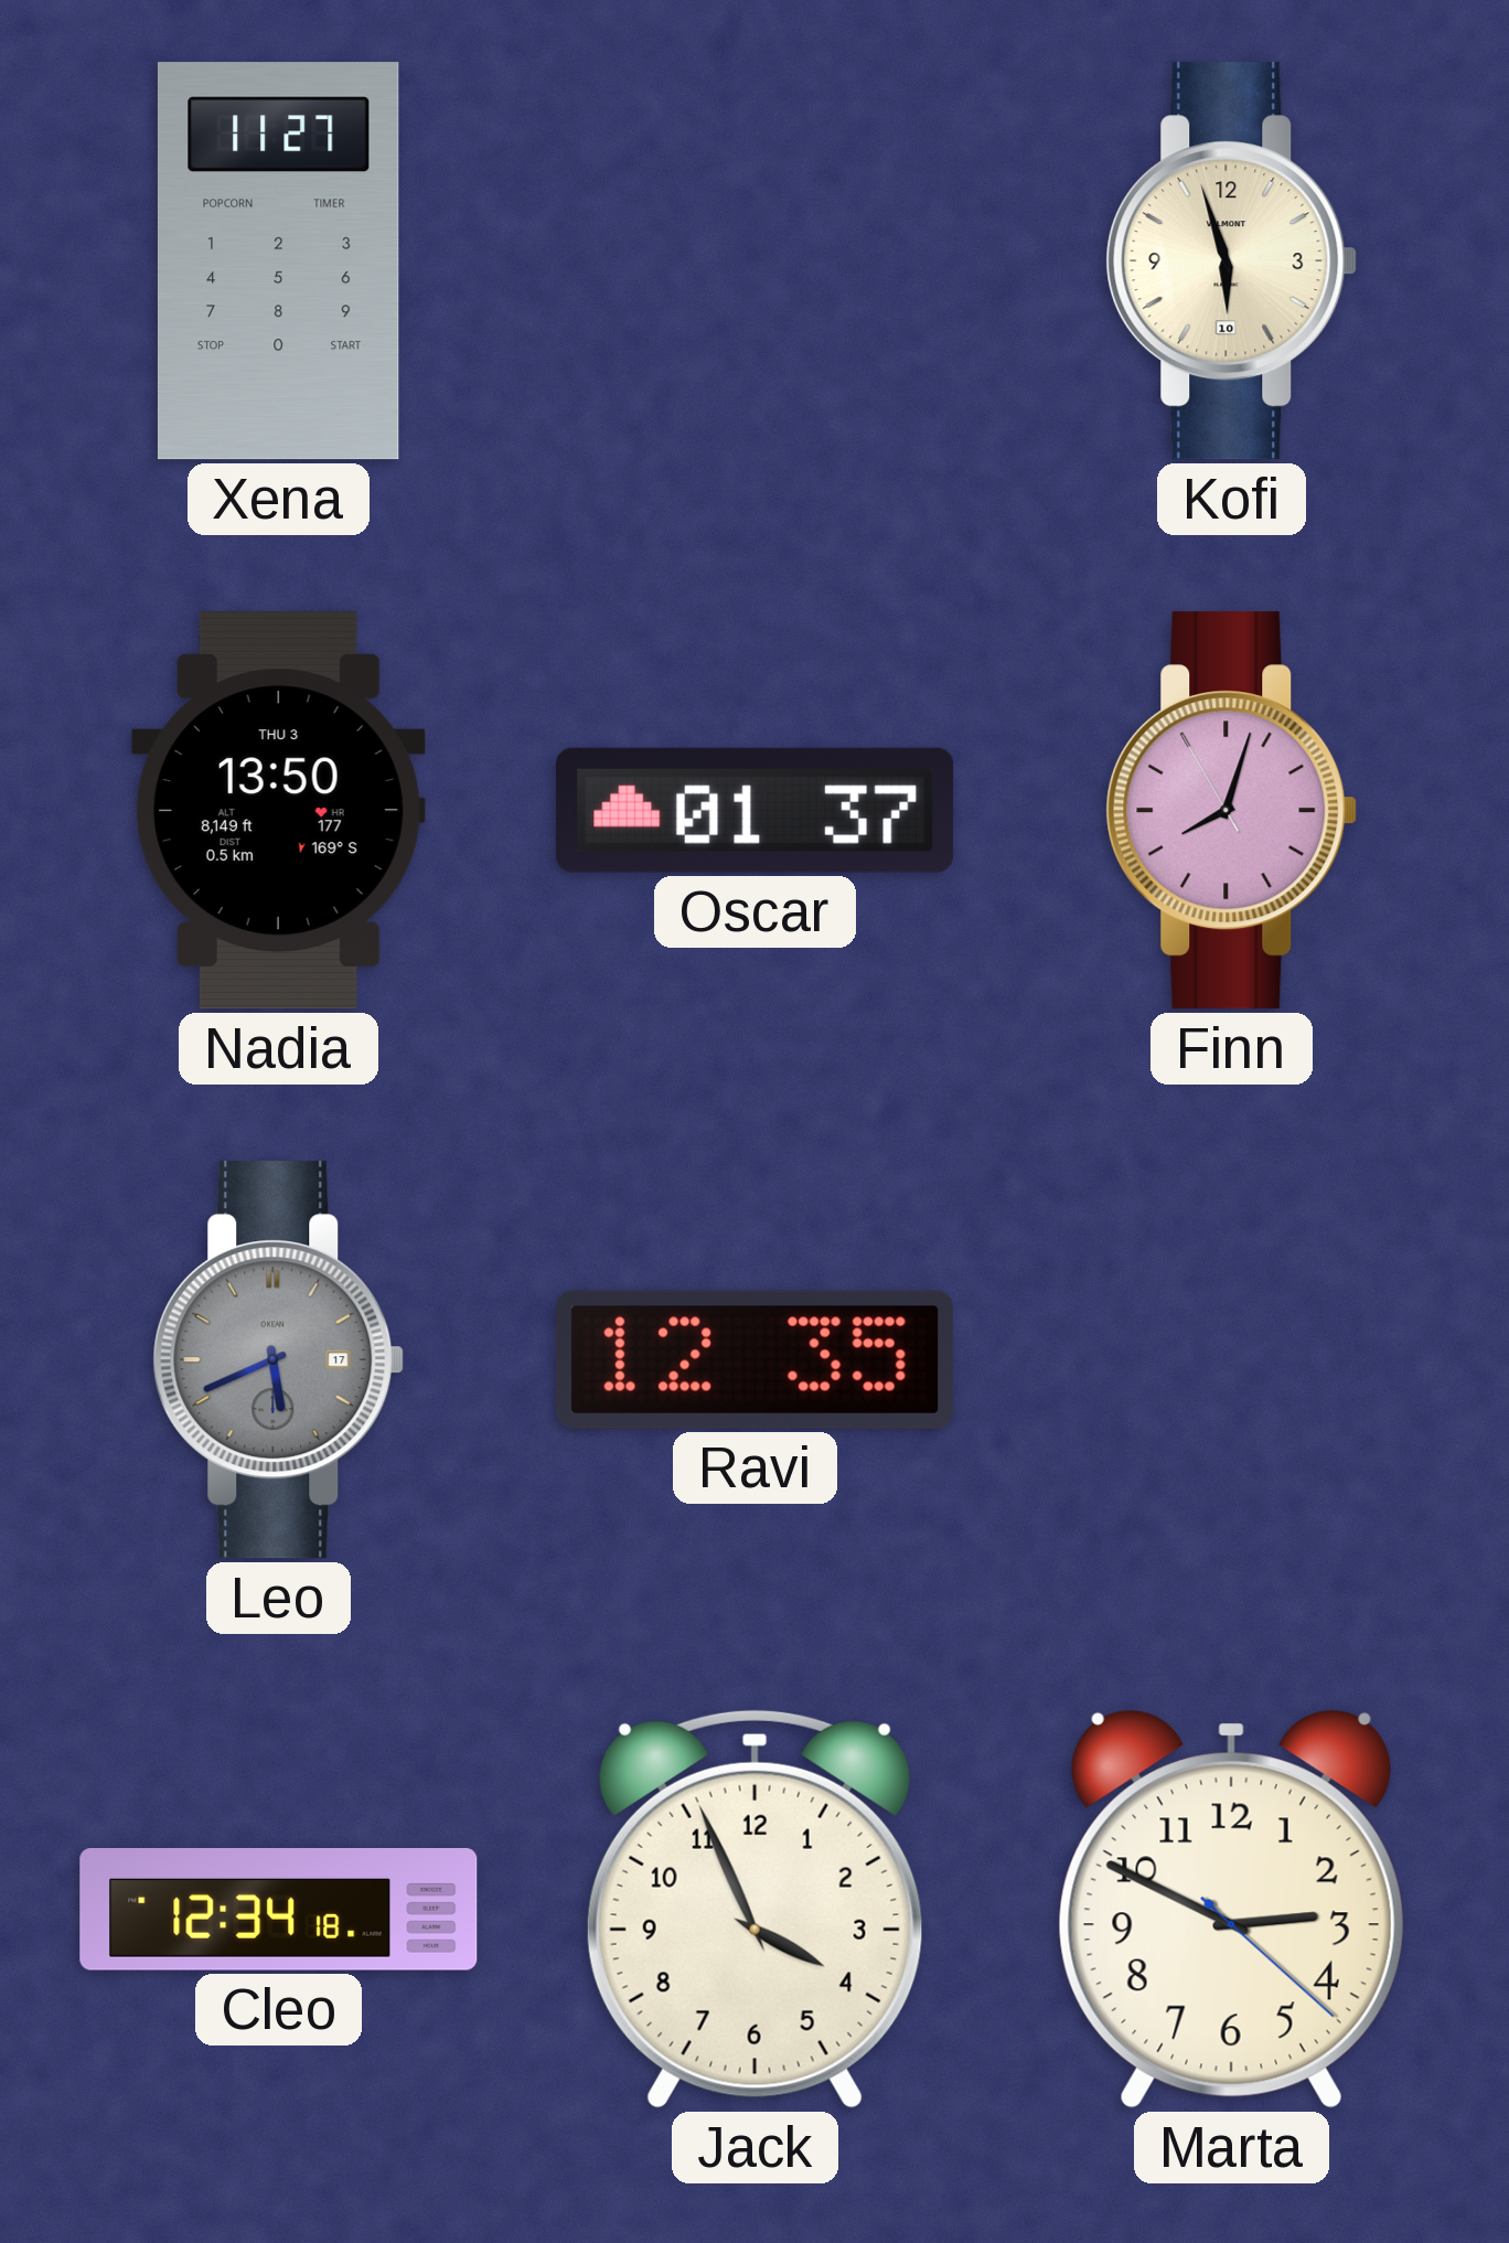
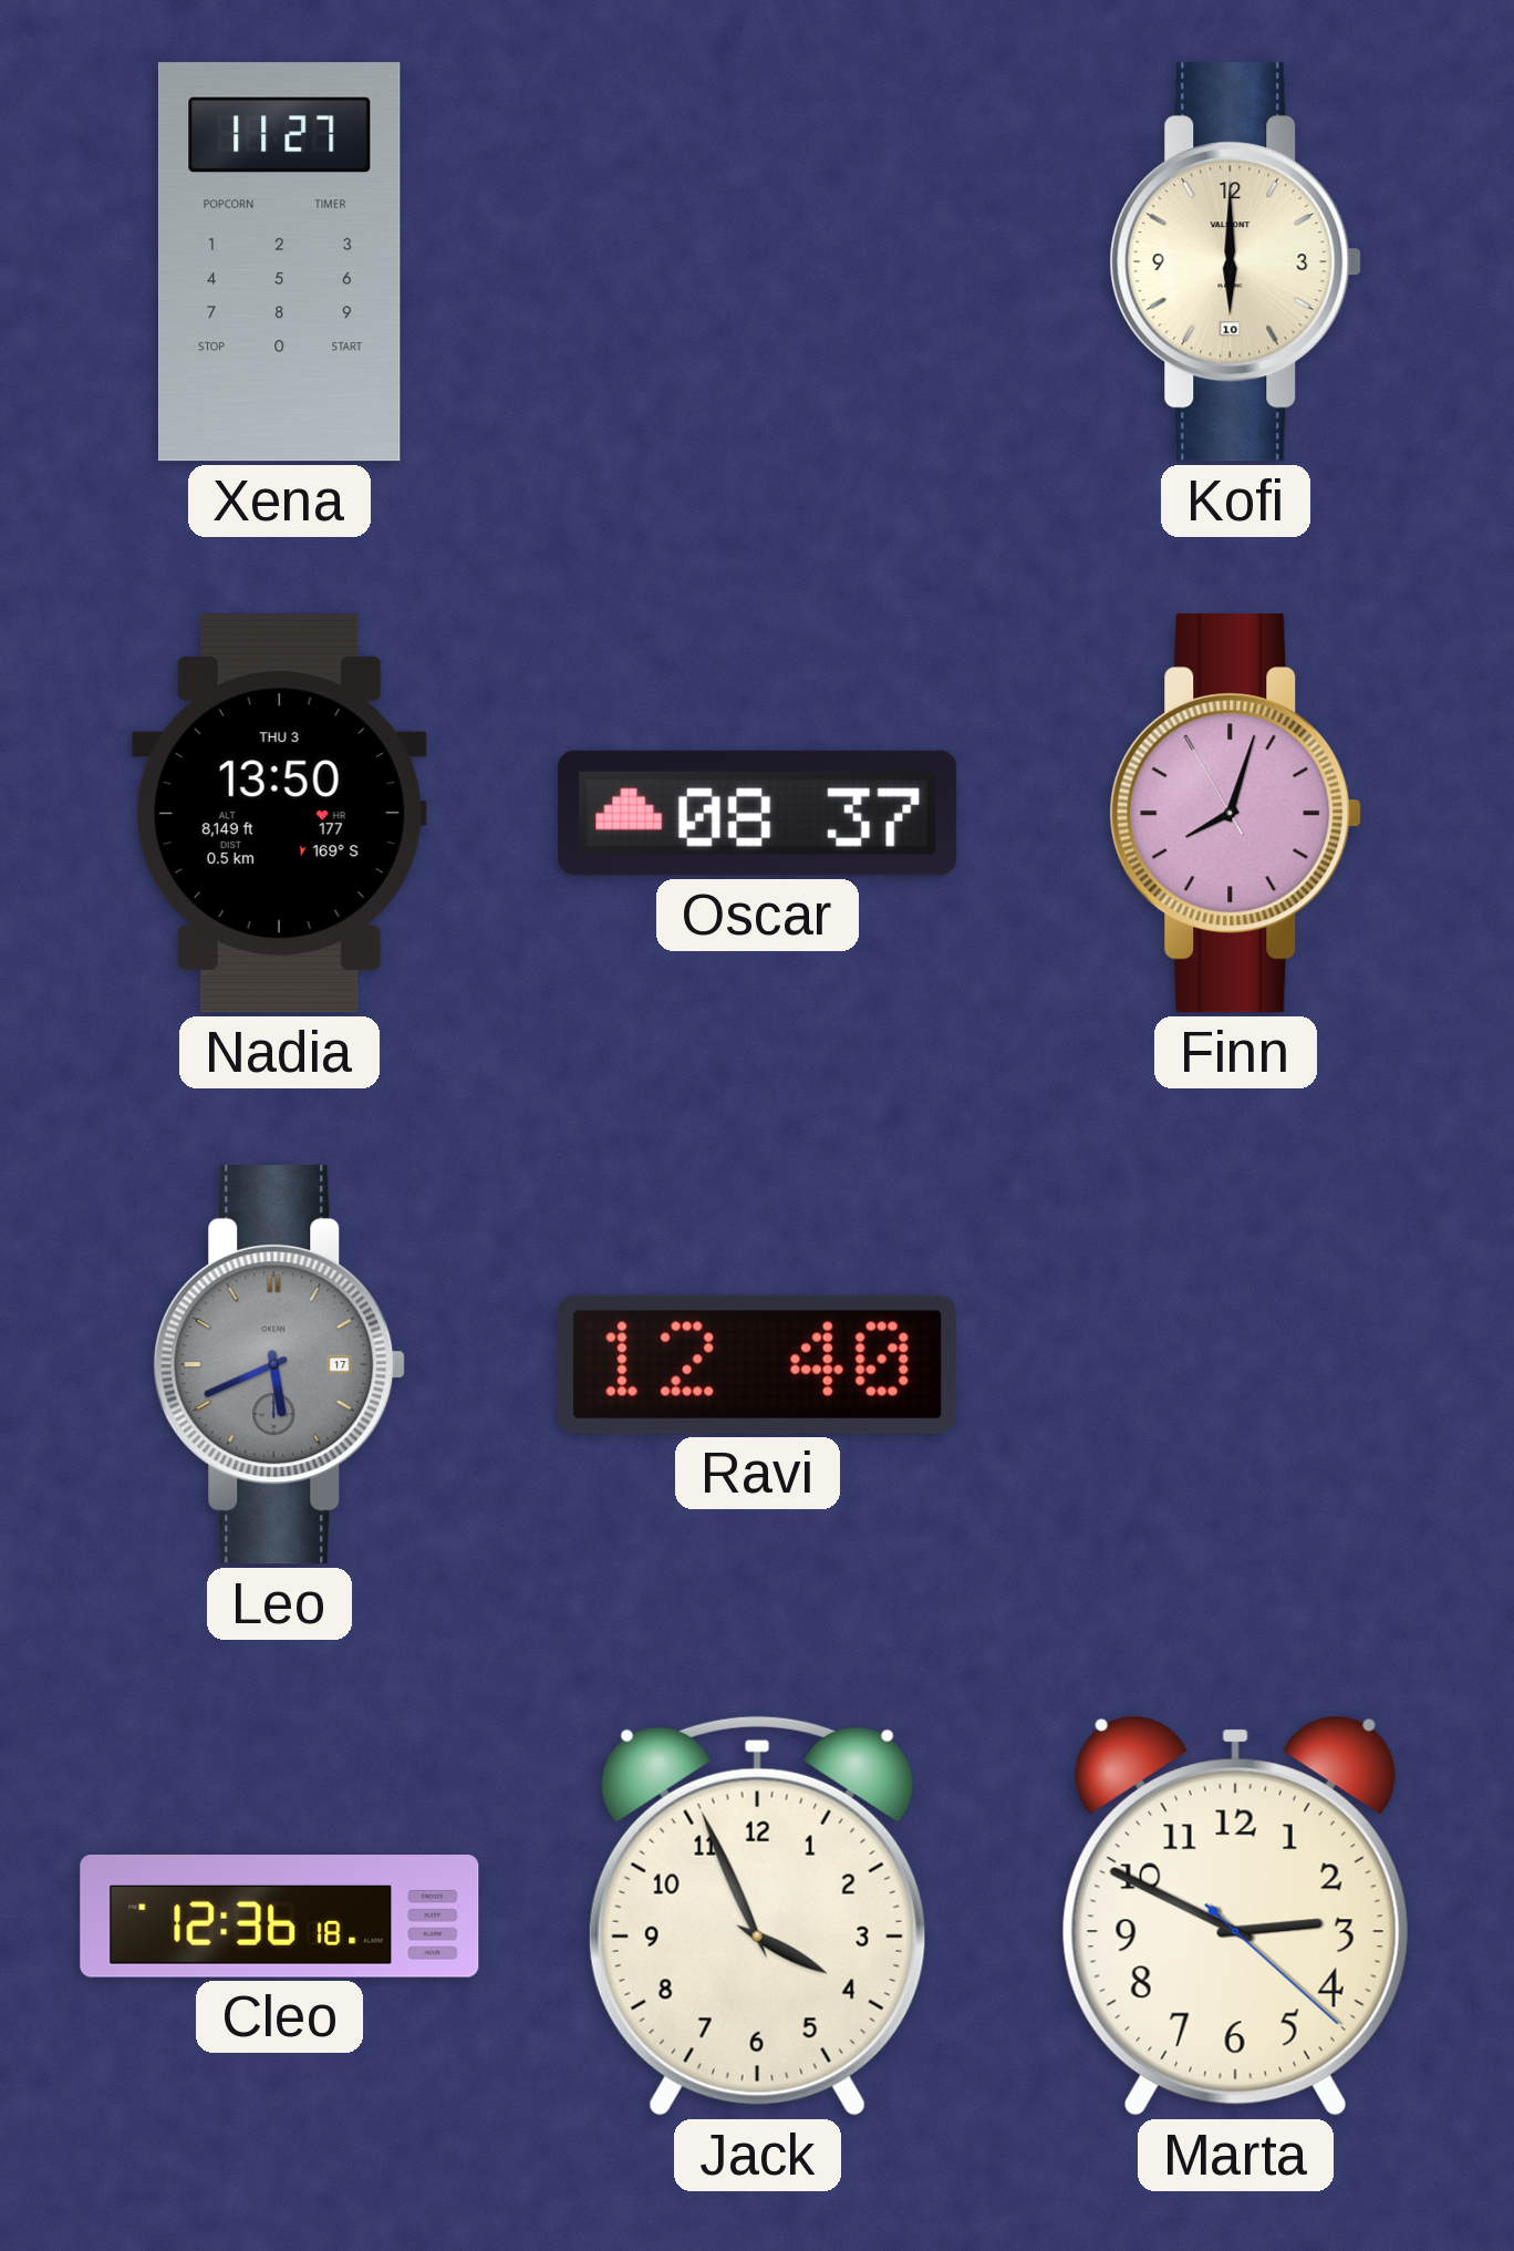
Kofi: 5:57 -> 6:00 (1236, 262)
Oscar: 01:37 -> 08:37 (758, 813)
Ravi: 12:35 -> 12:40 (758, 1364)
Cleo: 12:34 -> 12:36 (280, 1917)
